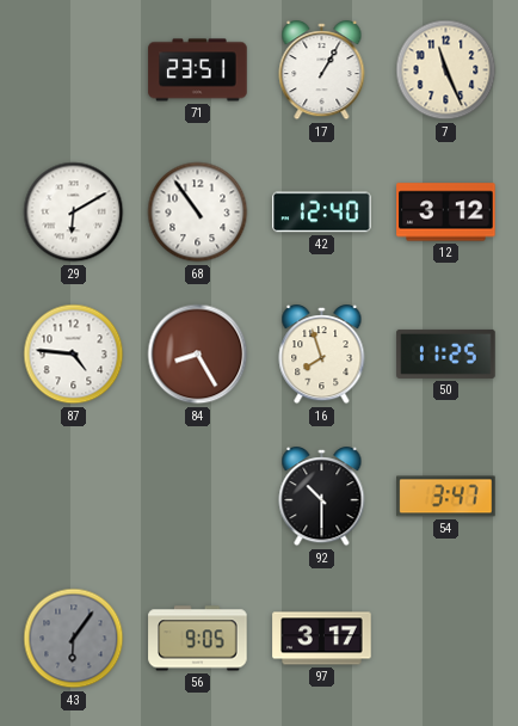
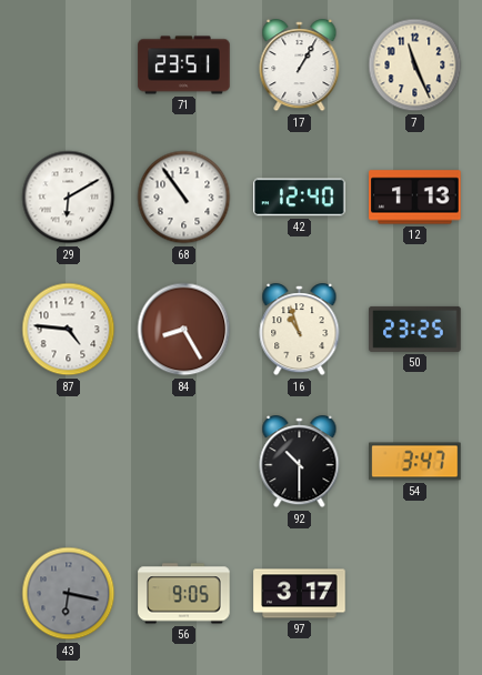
12: 3:12 -> 1:13 (415, 198)
16: 7:57 -> 10:57 (300, 330)
50: 11:25 -> 23:25 (415, 329)
43: 6:06 -> 6:17 (69, 594)
